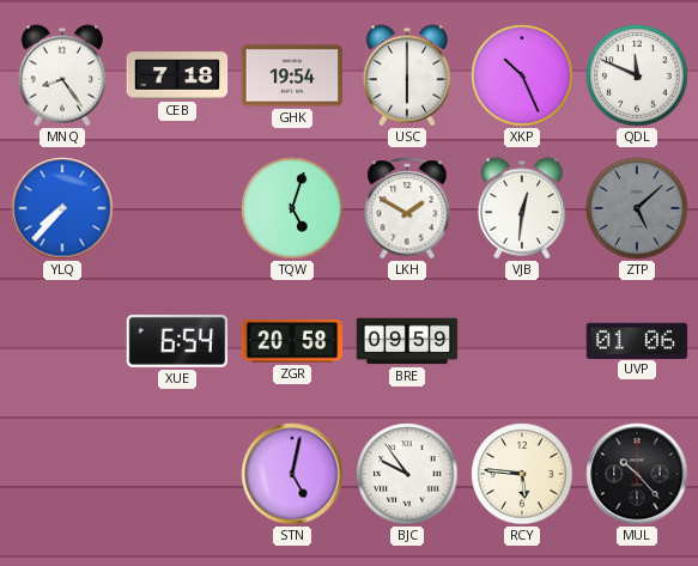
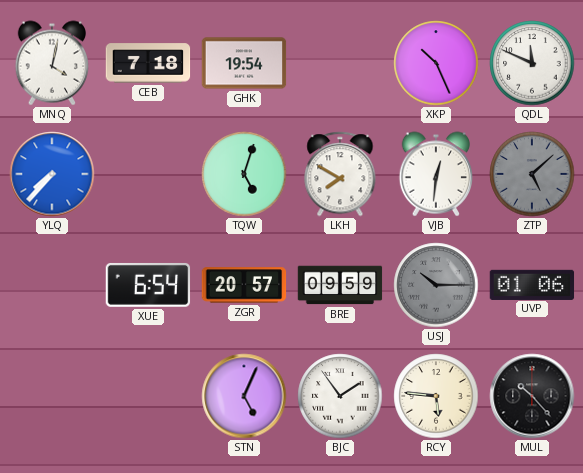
MNQ: 8:24 -> 4:02 (52, 63)
USC: 6:00 -> none (407, 75)
LKH: 1:50 -> 7:50 (340, 174)
ZGR: 20:58 -> 20:57 (244, 285)
USJ: none -> 10:15 (436, 285)
STN: 5:02 -> 5:04 (244, 396)
BJC: 9:54 -> 1:54 (340, 396)
